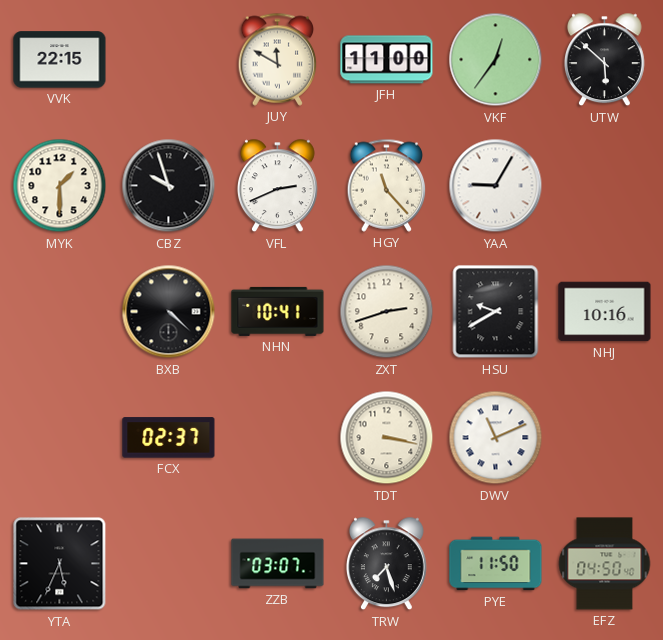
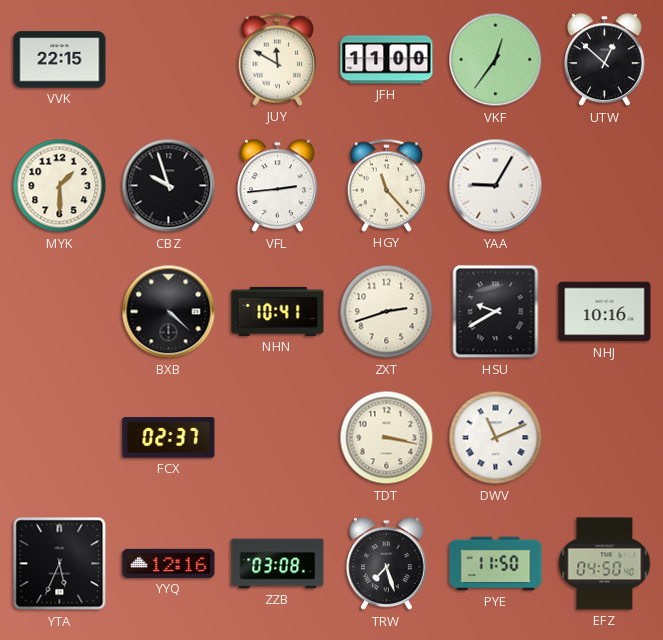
UTW: 5:52 -> 12:52 (604, 60)
VFL: 2:41 -> 2:44 (277, 186)
YYQ: none -> 12:16 (169, 563)
ZZB: 03:07 -> 03:08 (278, 564)
